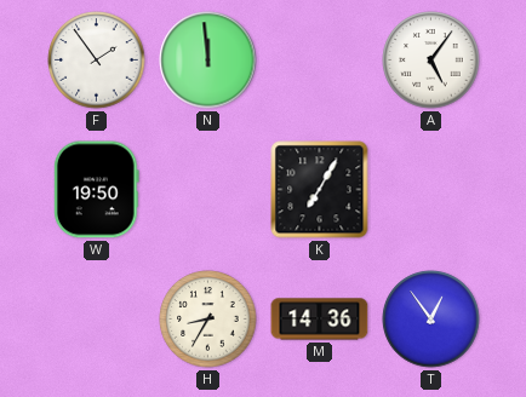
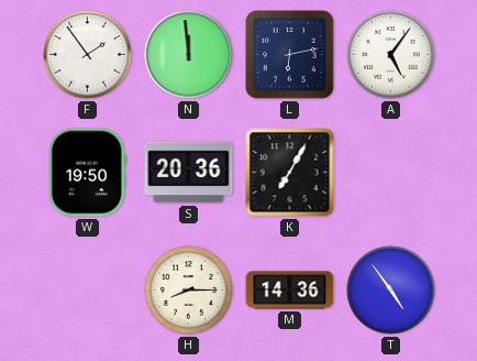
L: none -> 6:13 (290, 55)
S: none -> 20:36 (189, 173)
H: 8:35 -> 8:15 (189, 291)
T: 12:54 -> 4:54 (391, 291)
